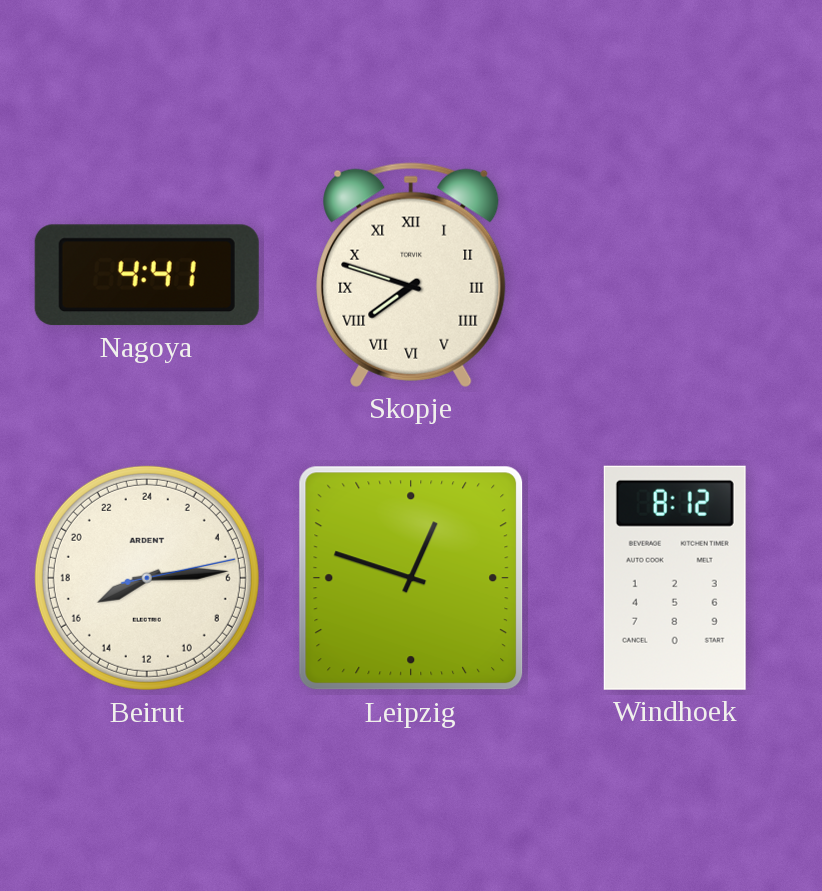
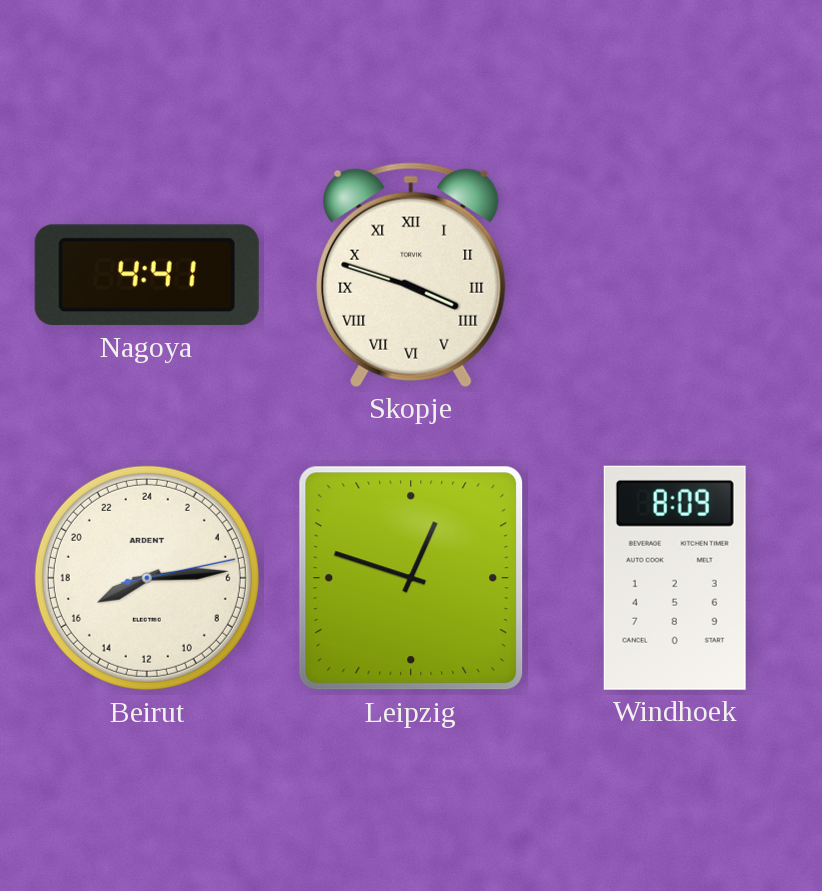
Skopje: 7:48 -> 3:48 (411, 275)
Windhoek: 8:12 -> 8:09 (675, 578)
